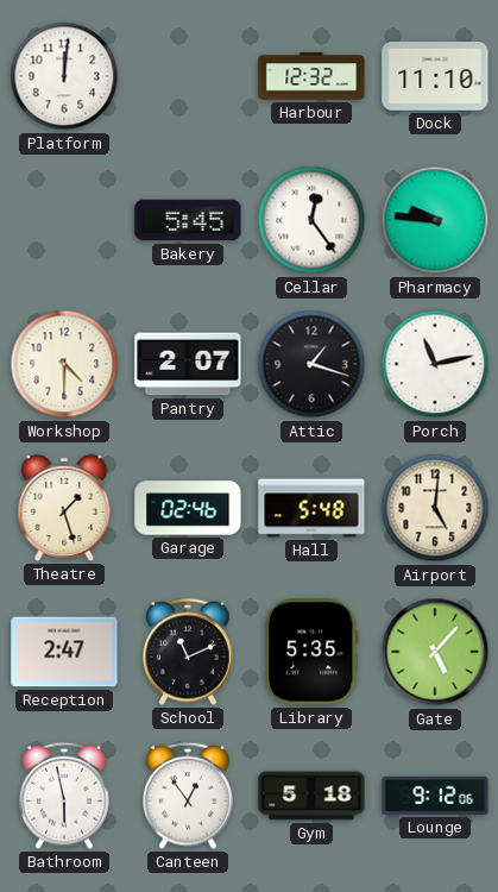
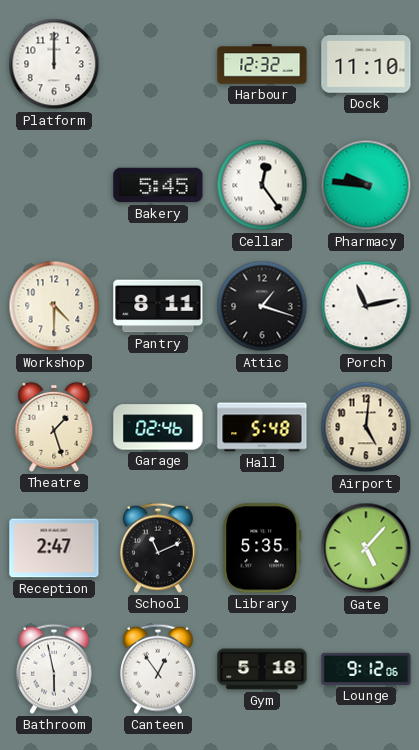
Platform: 12:01 -> 12:00 (54, 64)
Pantry: 2:07 -> 8:11 (158, 306)
